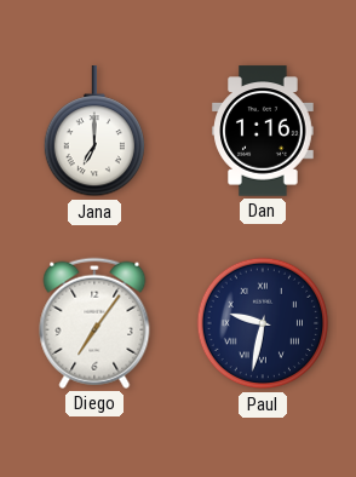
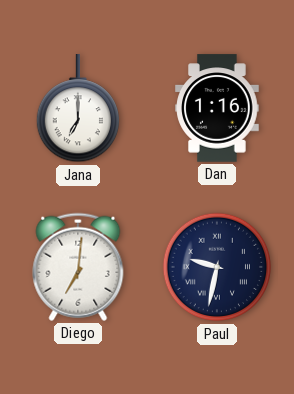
Diego: 7:06 -> 7:01 (78, 267)
